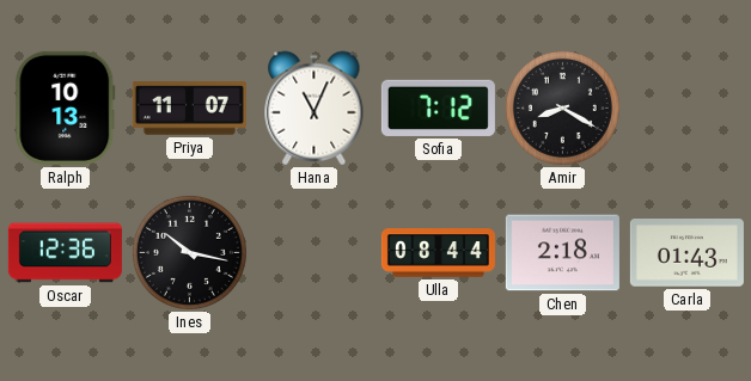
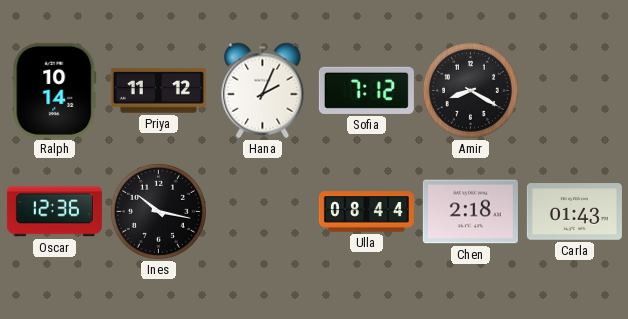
Ralph: 10:13 -> 10:14 (55, 90)
Priya: 11:07 -> 11:12 (158, 91)
Hana: 11:04 -> 2:04 (263, 91)
